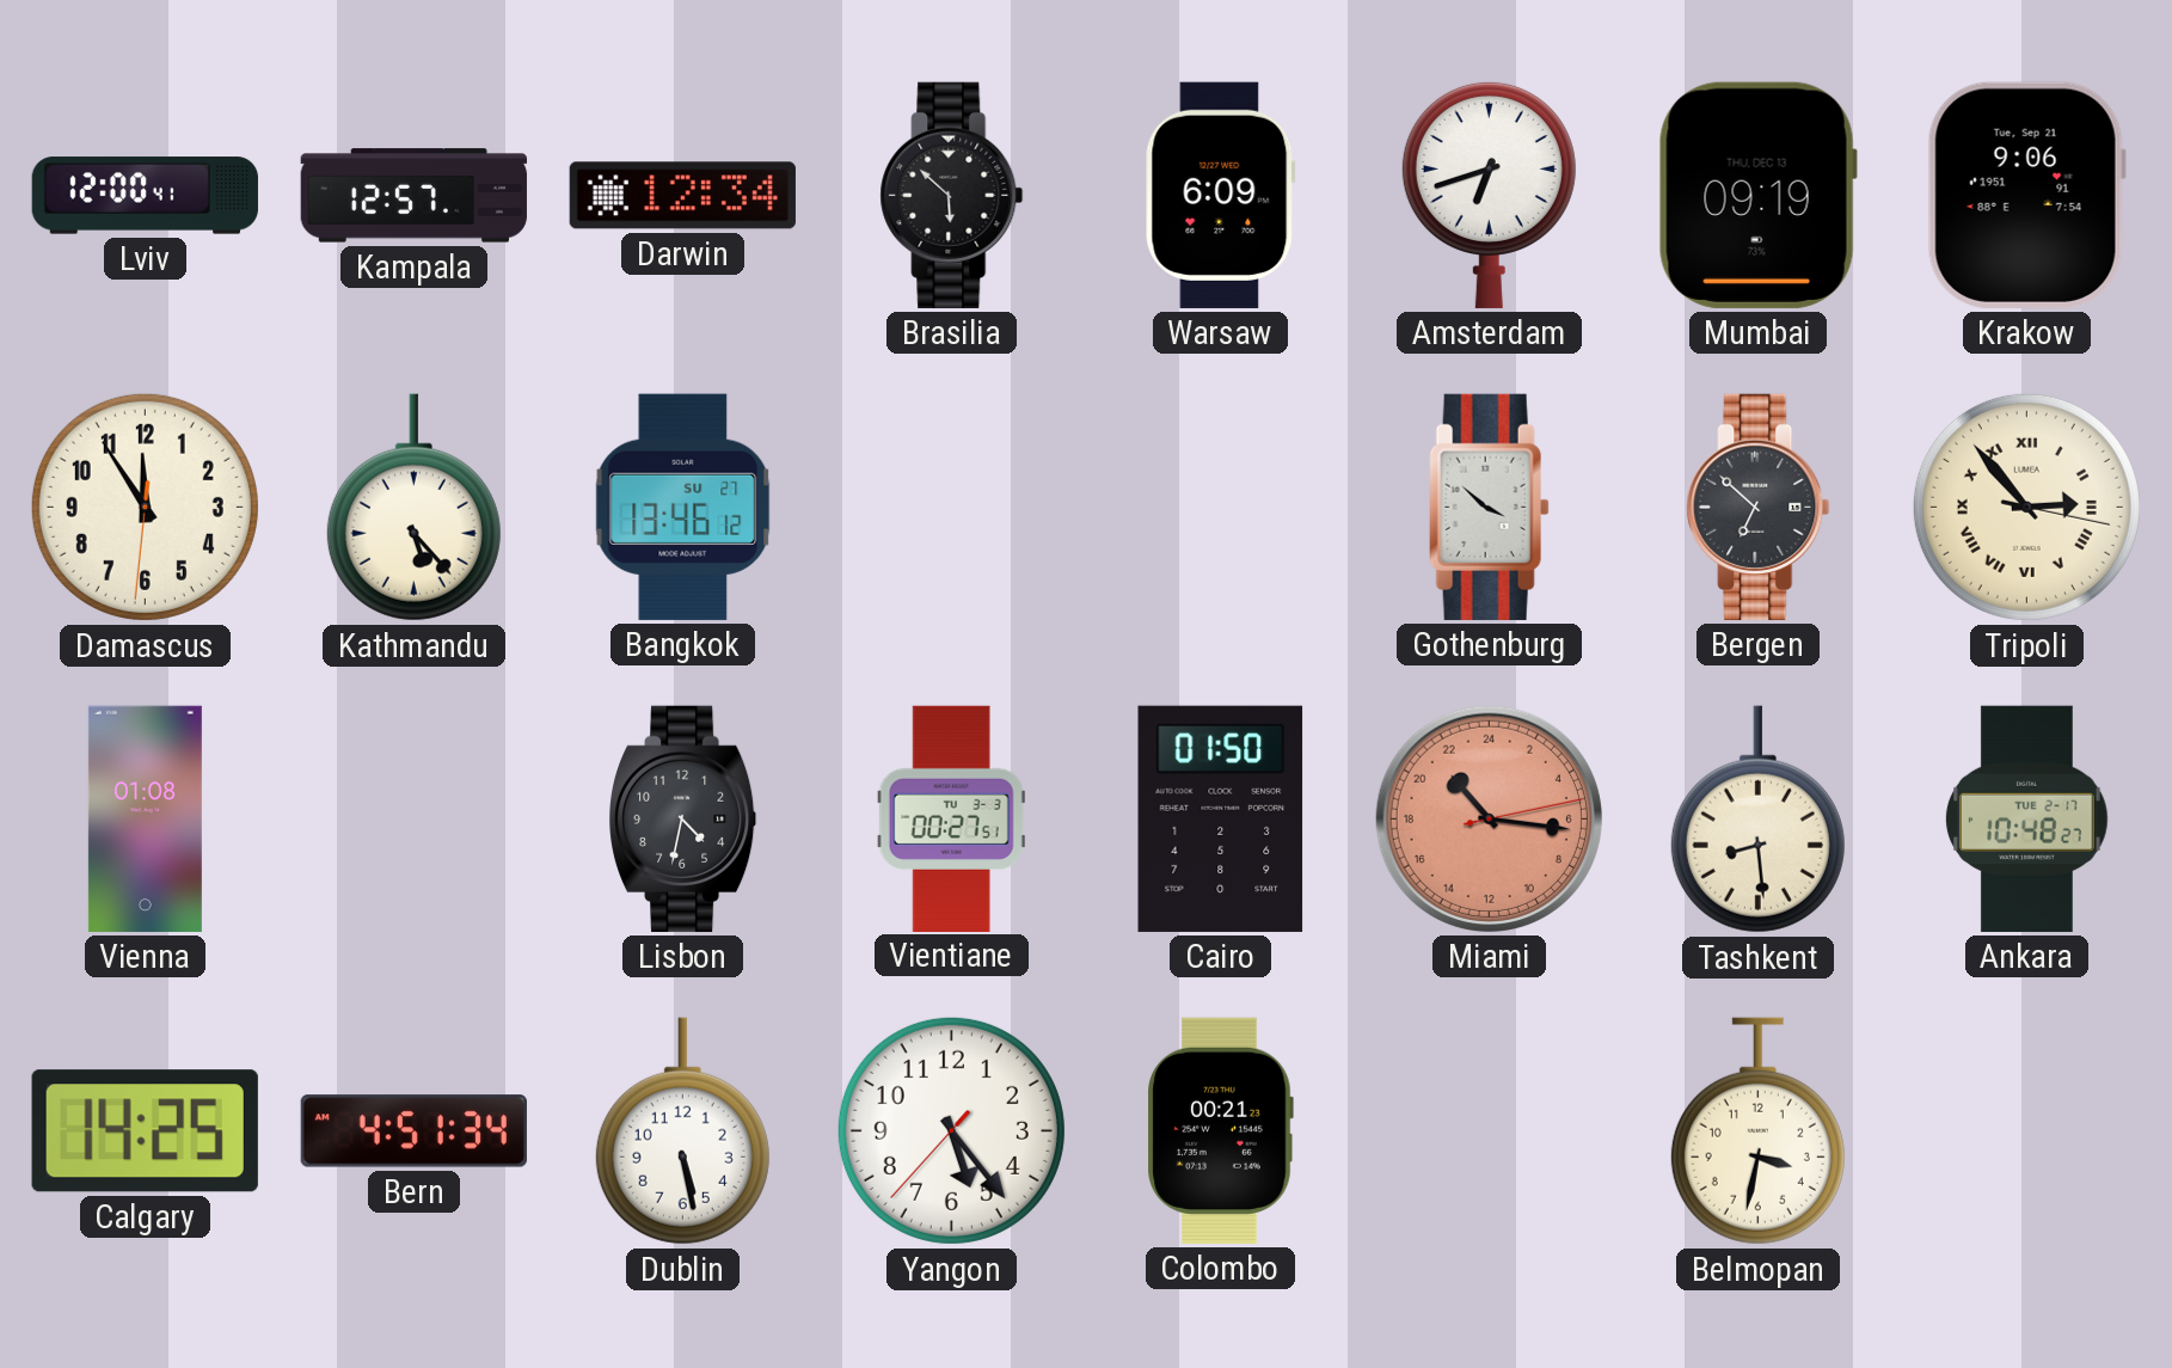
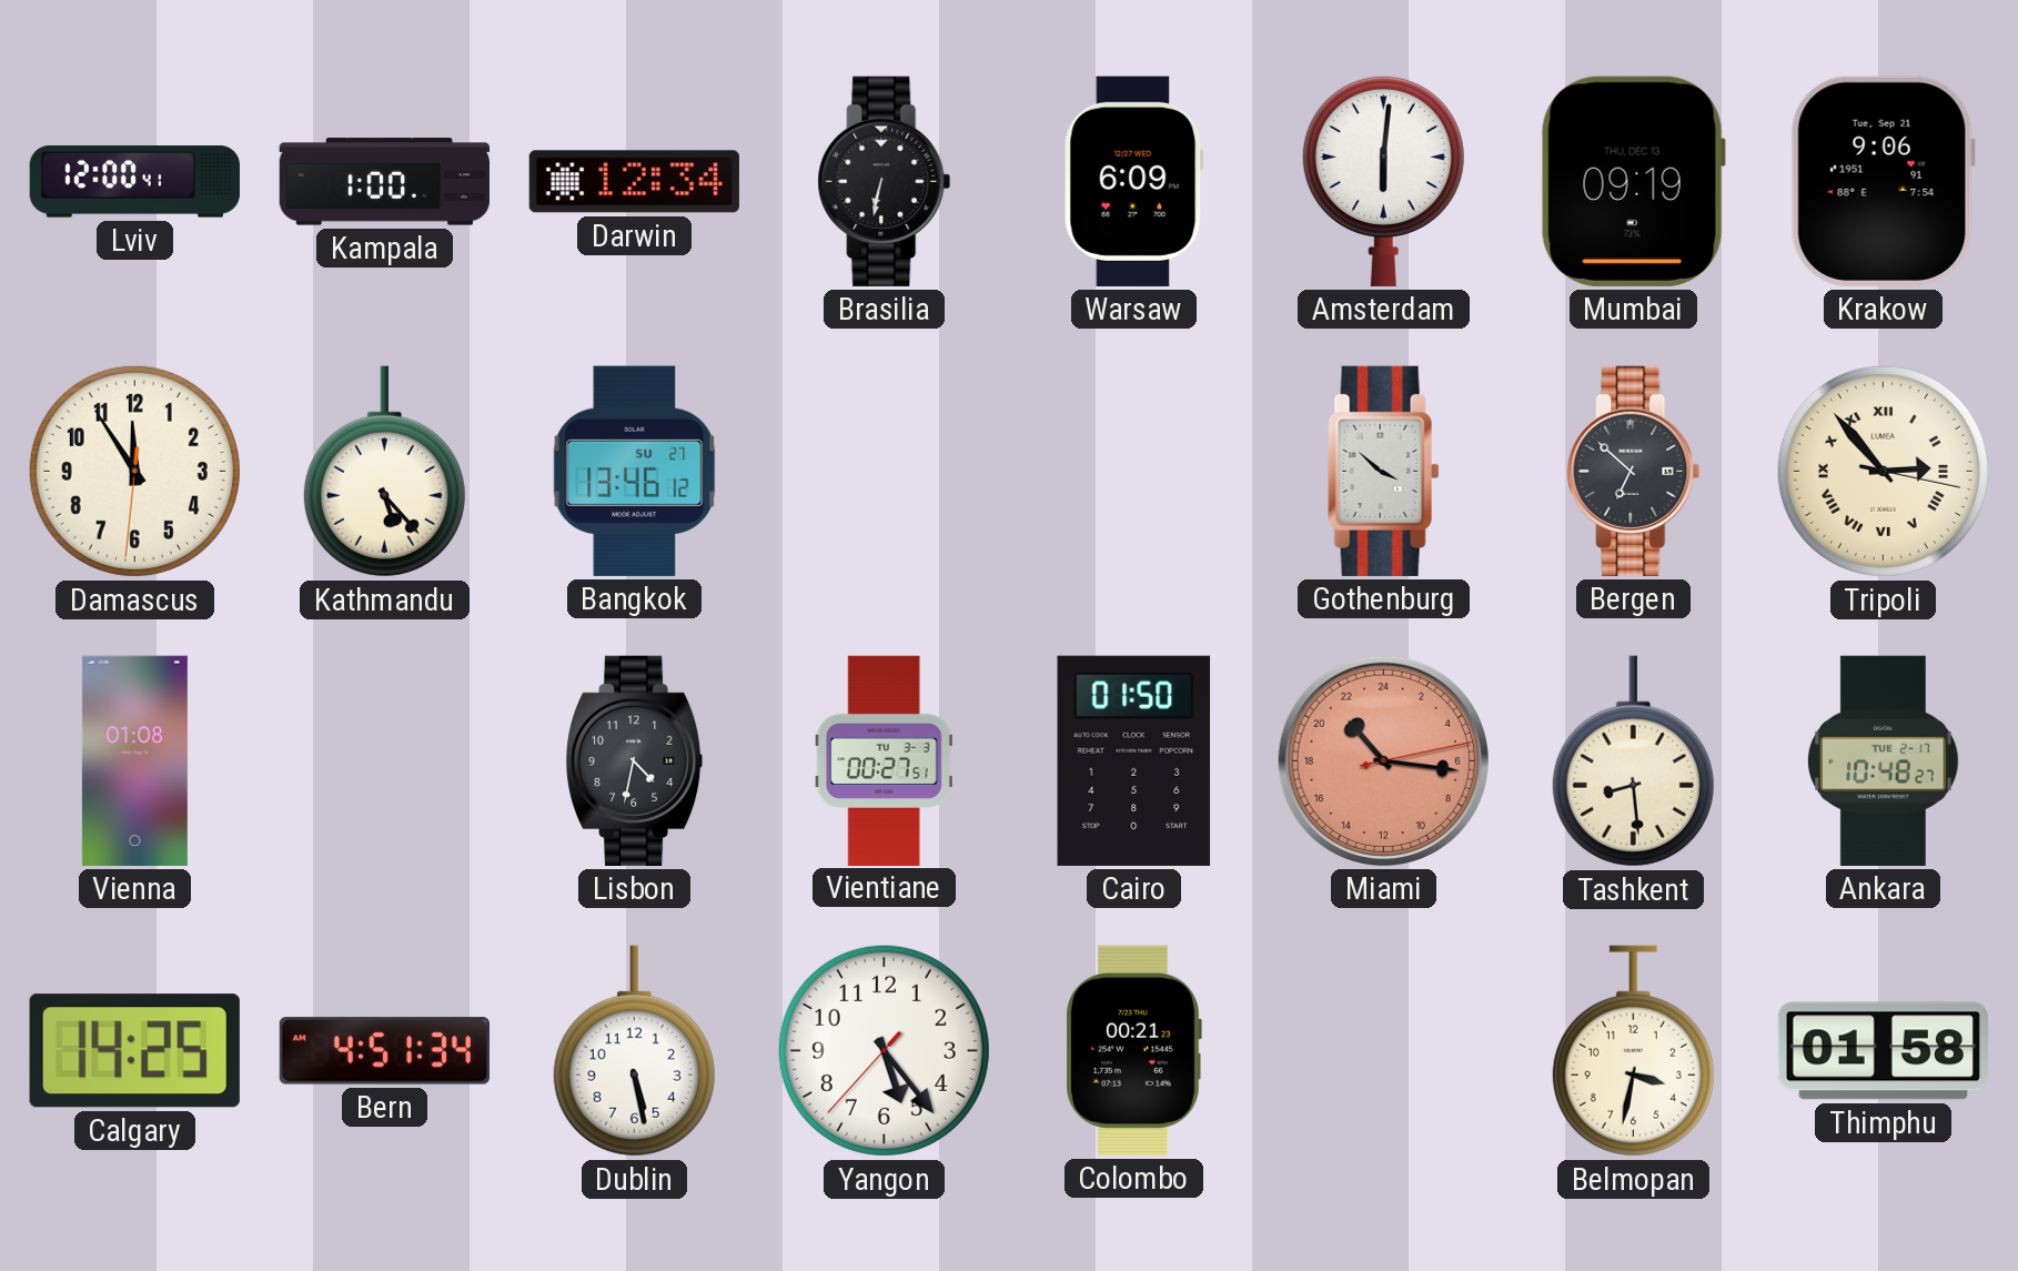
Kampala: 12:57 -> 1:00 (384, 182)
Brasilia: 5:52 -> 6:32 (885, 181)
Amsterdam: 6:42 -> 6:01 (1383, 181)
Thimphu: none -> 01:58 (1883, 1051)
